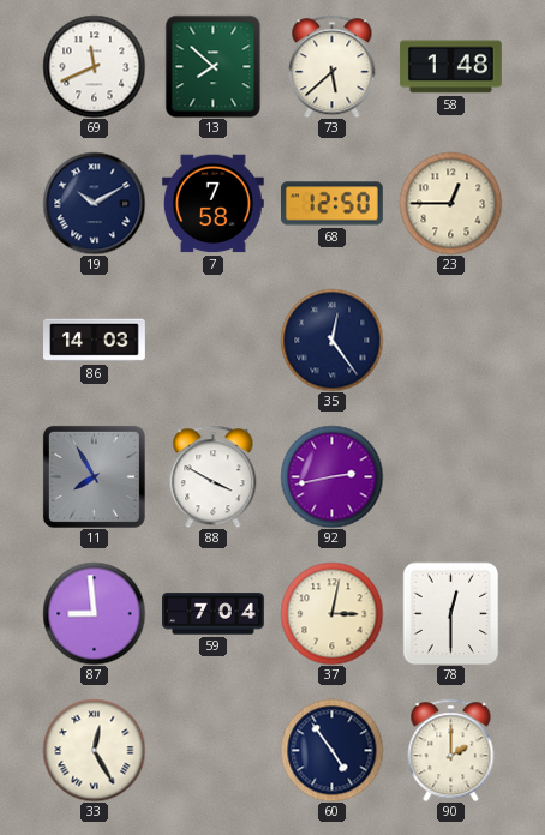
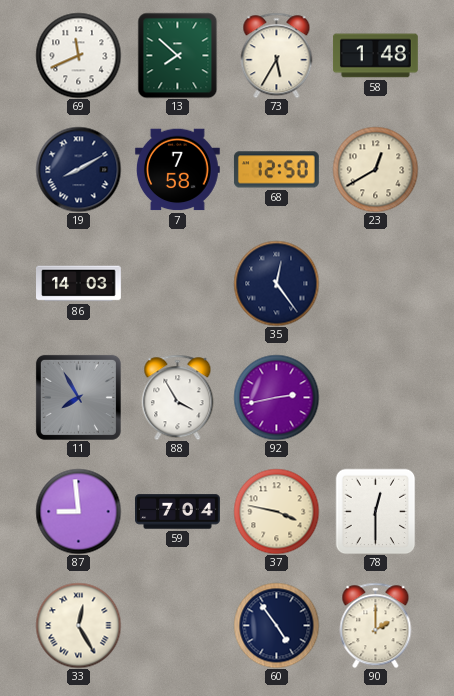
73: 5:38 -> 5:35 (277, 55)
19: 10:10 -> 8:10 (78, 169)
23: 12:45 -> 12:40 (375, 169)
88: 3:50 -> 3:55 (178, 397)
37: 3:02 -> 3:47 (276, 511)
